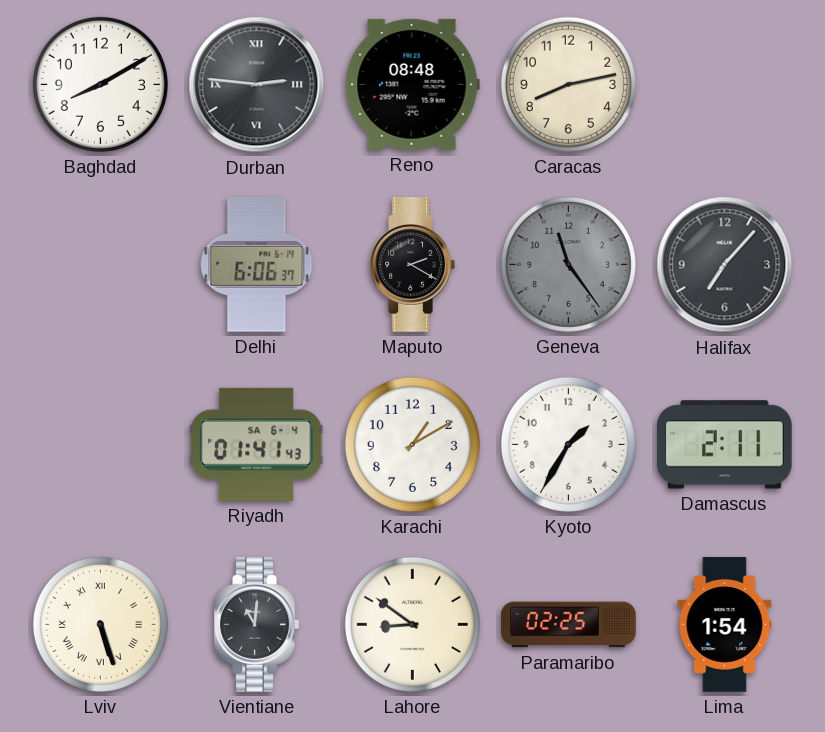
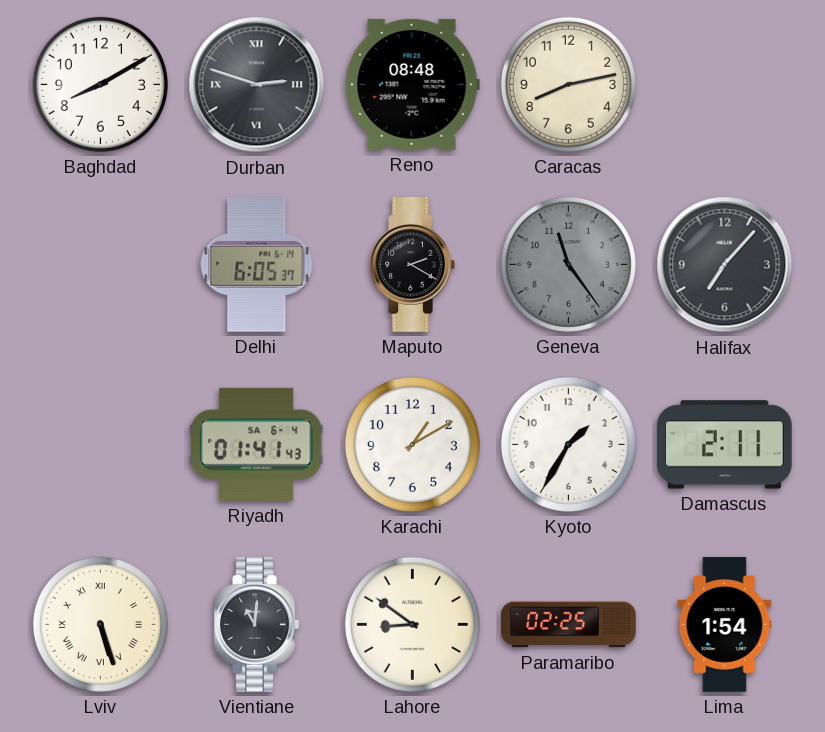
Durban: 2:46 -> 2:48 (257, 85)
Delhi: 6:06 -> 6:05 (257, 265)
